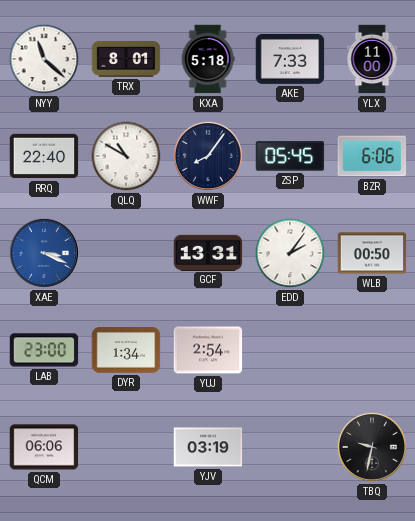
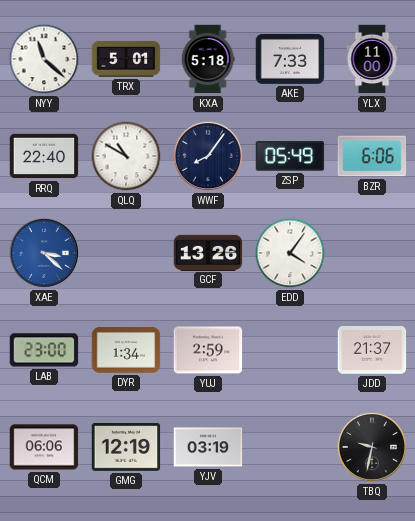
TRX: 8:01 -> 5:01 (126, 59)
ZSP: 05:45 -> 05:49 (290, 156)
XAE: 3:19 -> 3:22 (44, 253)
GCF: 13:31 -> 13:26 (208, 252)
EDD: 2:06 -> 4:06 (290, 253)
WLB: 00:50 -> none (372, 253)
YUJ: 2:54 -> 2:59 (208, 350)
JDD: none -> 21:37 (372, 350)
GMG: none -> 12:19 (126, 447)
